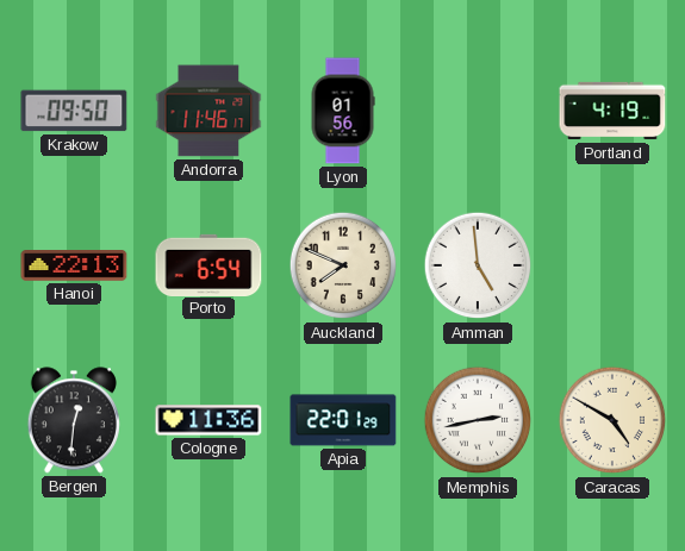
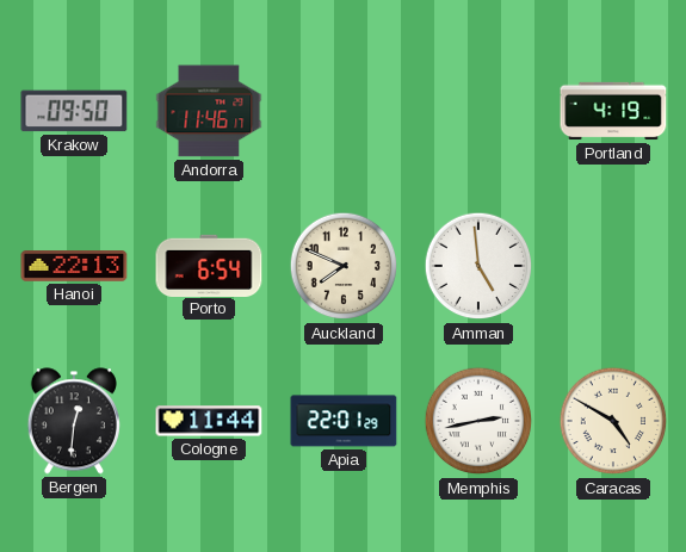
Lyon: 01:56 -> none (343, 111)
Cologne: 11:36 -> 11:44 (209, 421)
